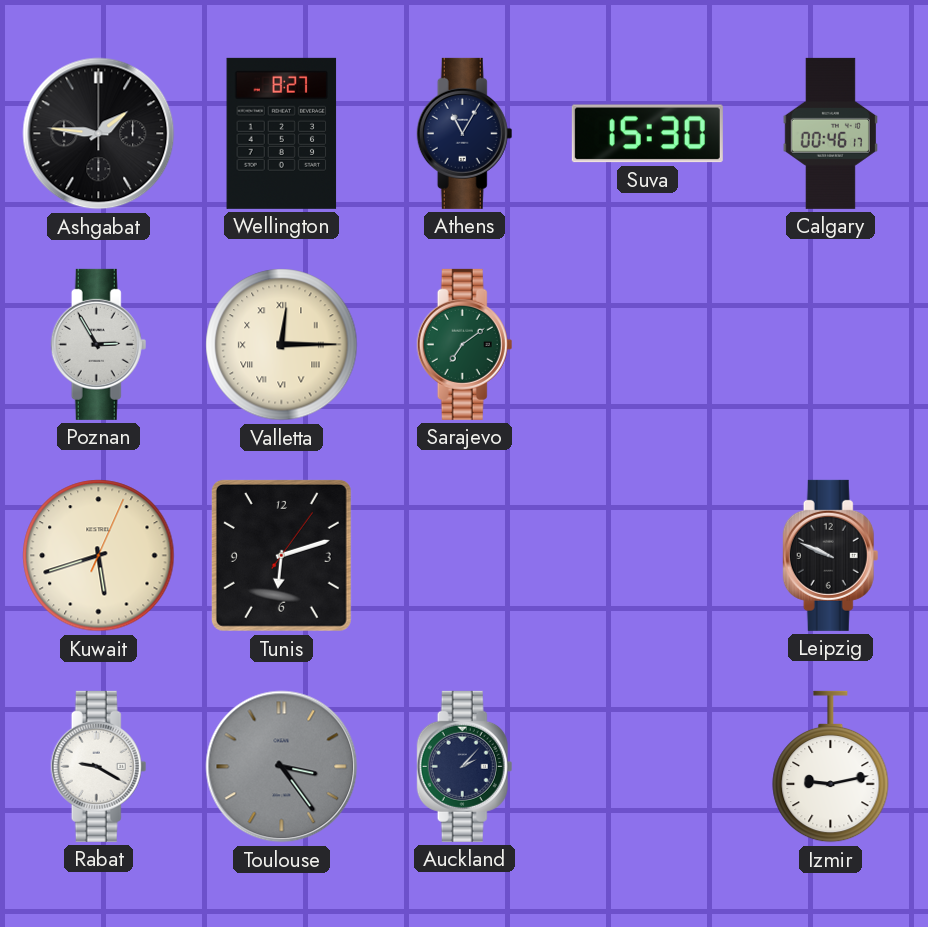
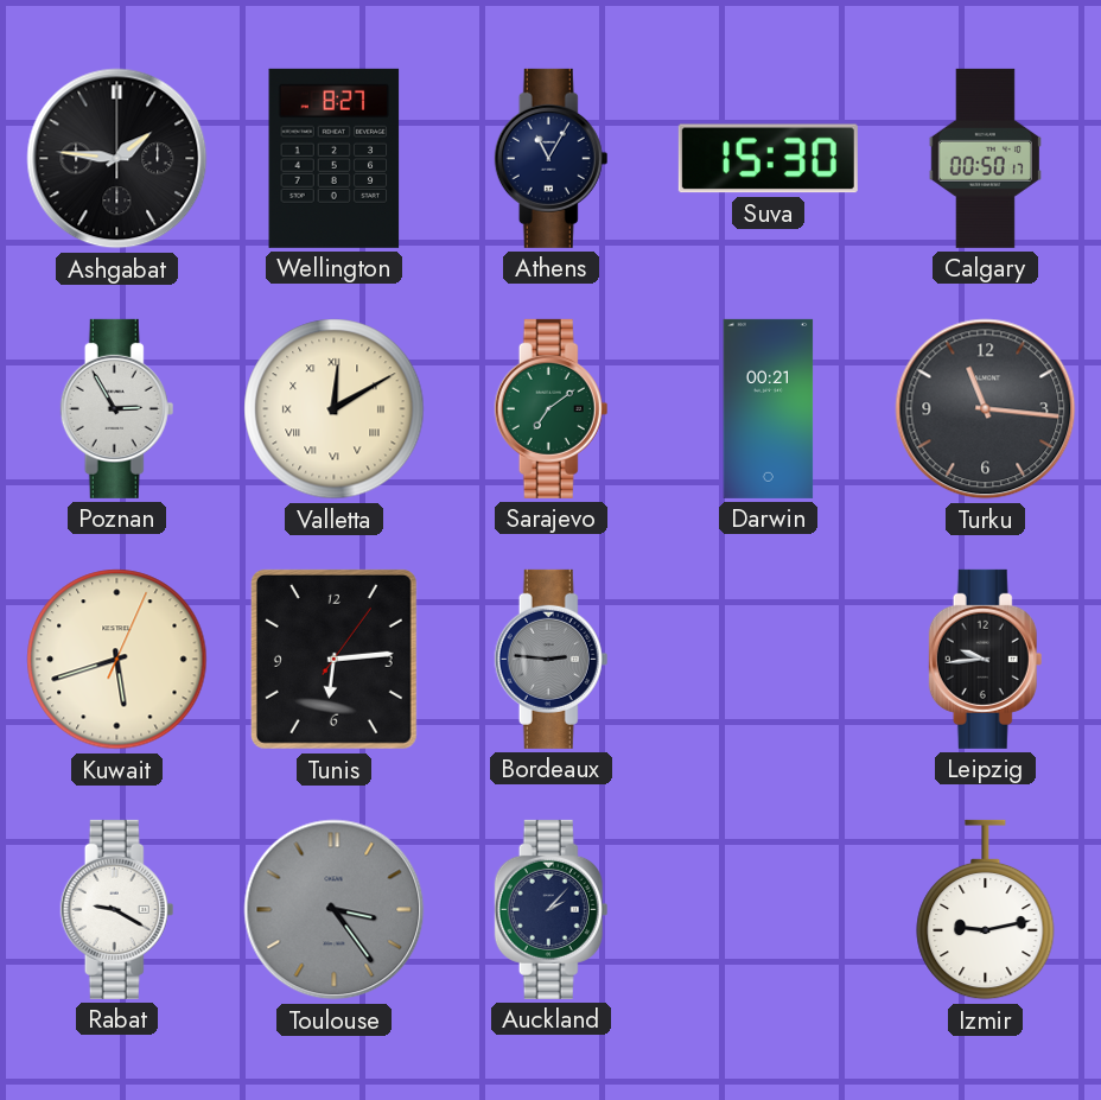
Calgary: 00:46 -> 00:50 (985, 158)
Valletta: 12:15 -> 12:10 (335, 409)
Darwin: none -> 00:21 (769, 408)
Turku: none -> 11:16 (986, 409)
Tunis: 6:12 -> 6:14 (333, 659)
Bordeaux: none -> 2:46 (552, 659)
Leipzig: 9:49 -> 9:44 (986, 659)
